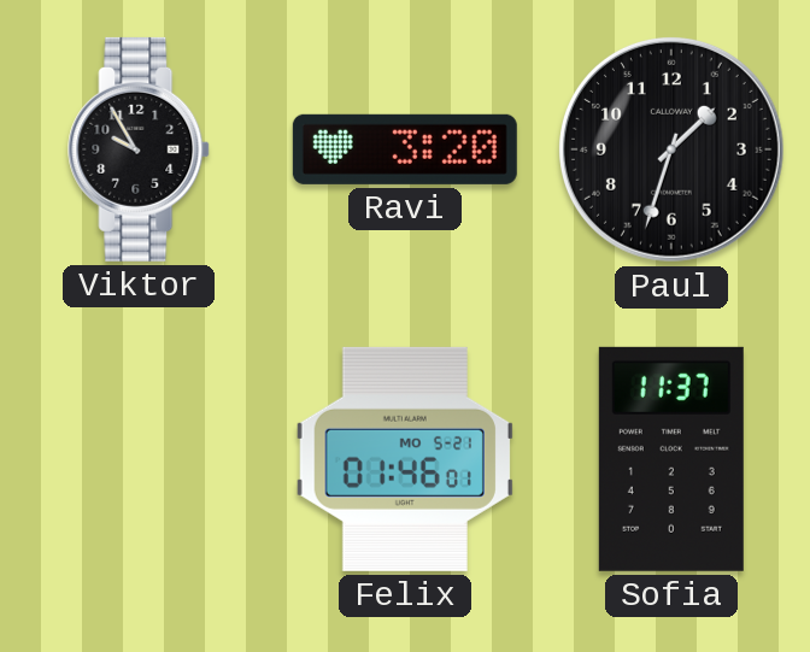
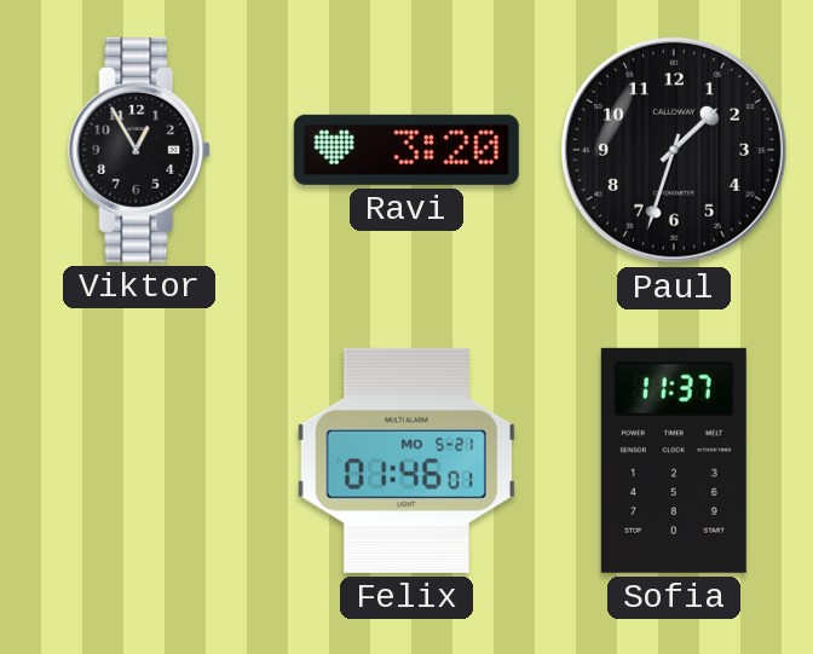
Viktor: 9:55 -> 12:55 (140, 150)
